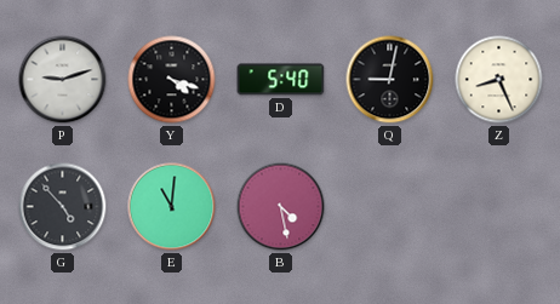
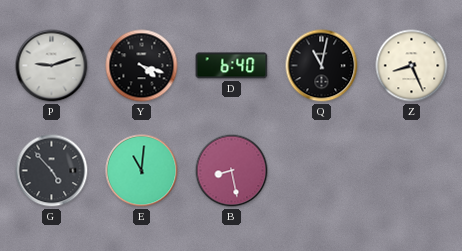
D: 5:40 -> 6:40 (232, 66)
Q: 9:02 -> 11:02 (322, 66)
B: 4:28 -> 8:28 (232, 171)
